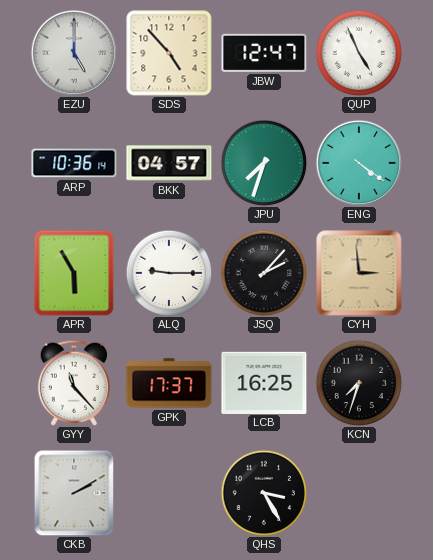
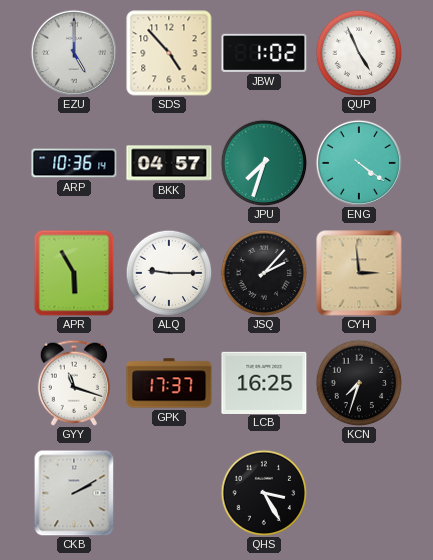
JBW: 12:47 -> 1:02 (264, 53)
GYY: 11:23 -> 11:18 (74, 383)
